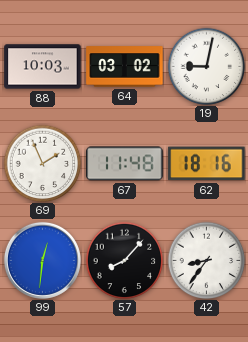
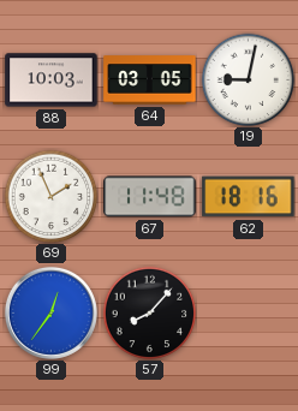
64: 03:02 -> 03:05 (150, 81)
99: 12:31 -> 12:36 (50, 312)
42: 8:36 -> none (206, 260)
